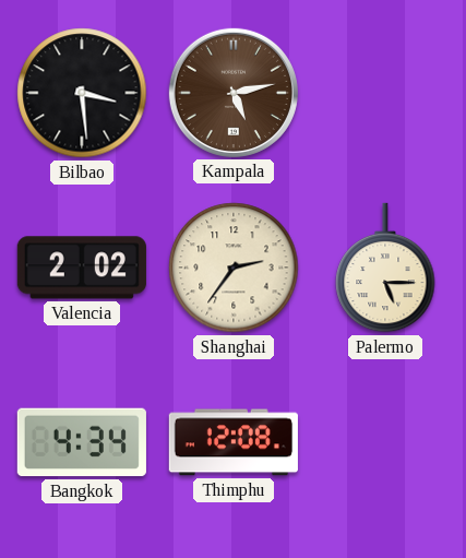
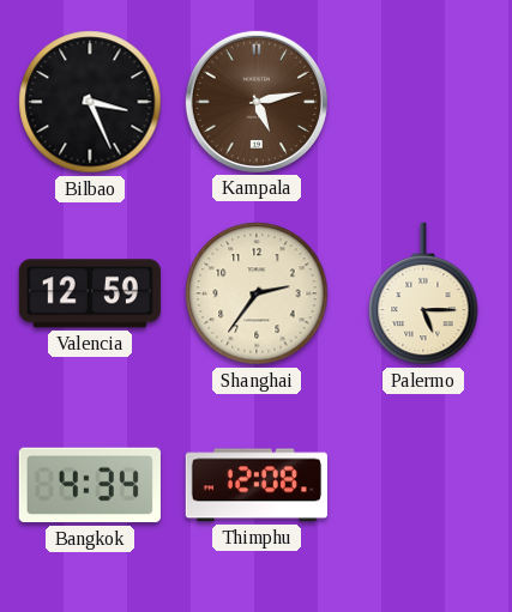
Bilbao: 3:29 -> 3:26 (90, 102)
Valencia: 2:02 -> 12:59 (90, 293)
